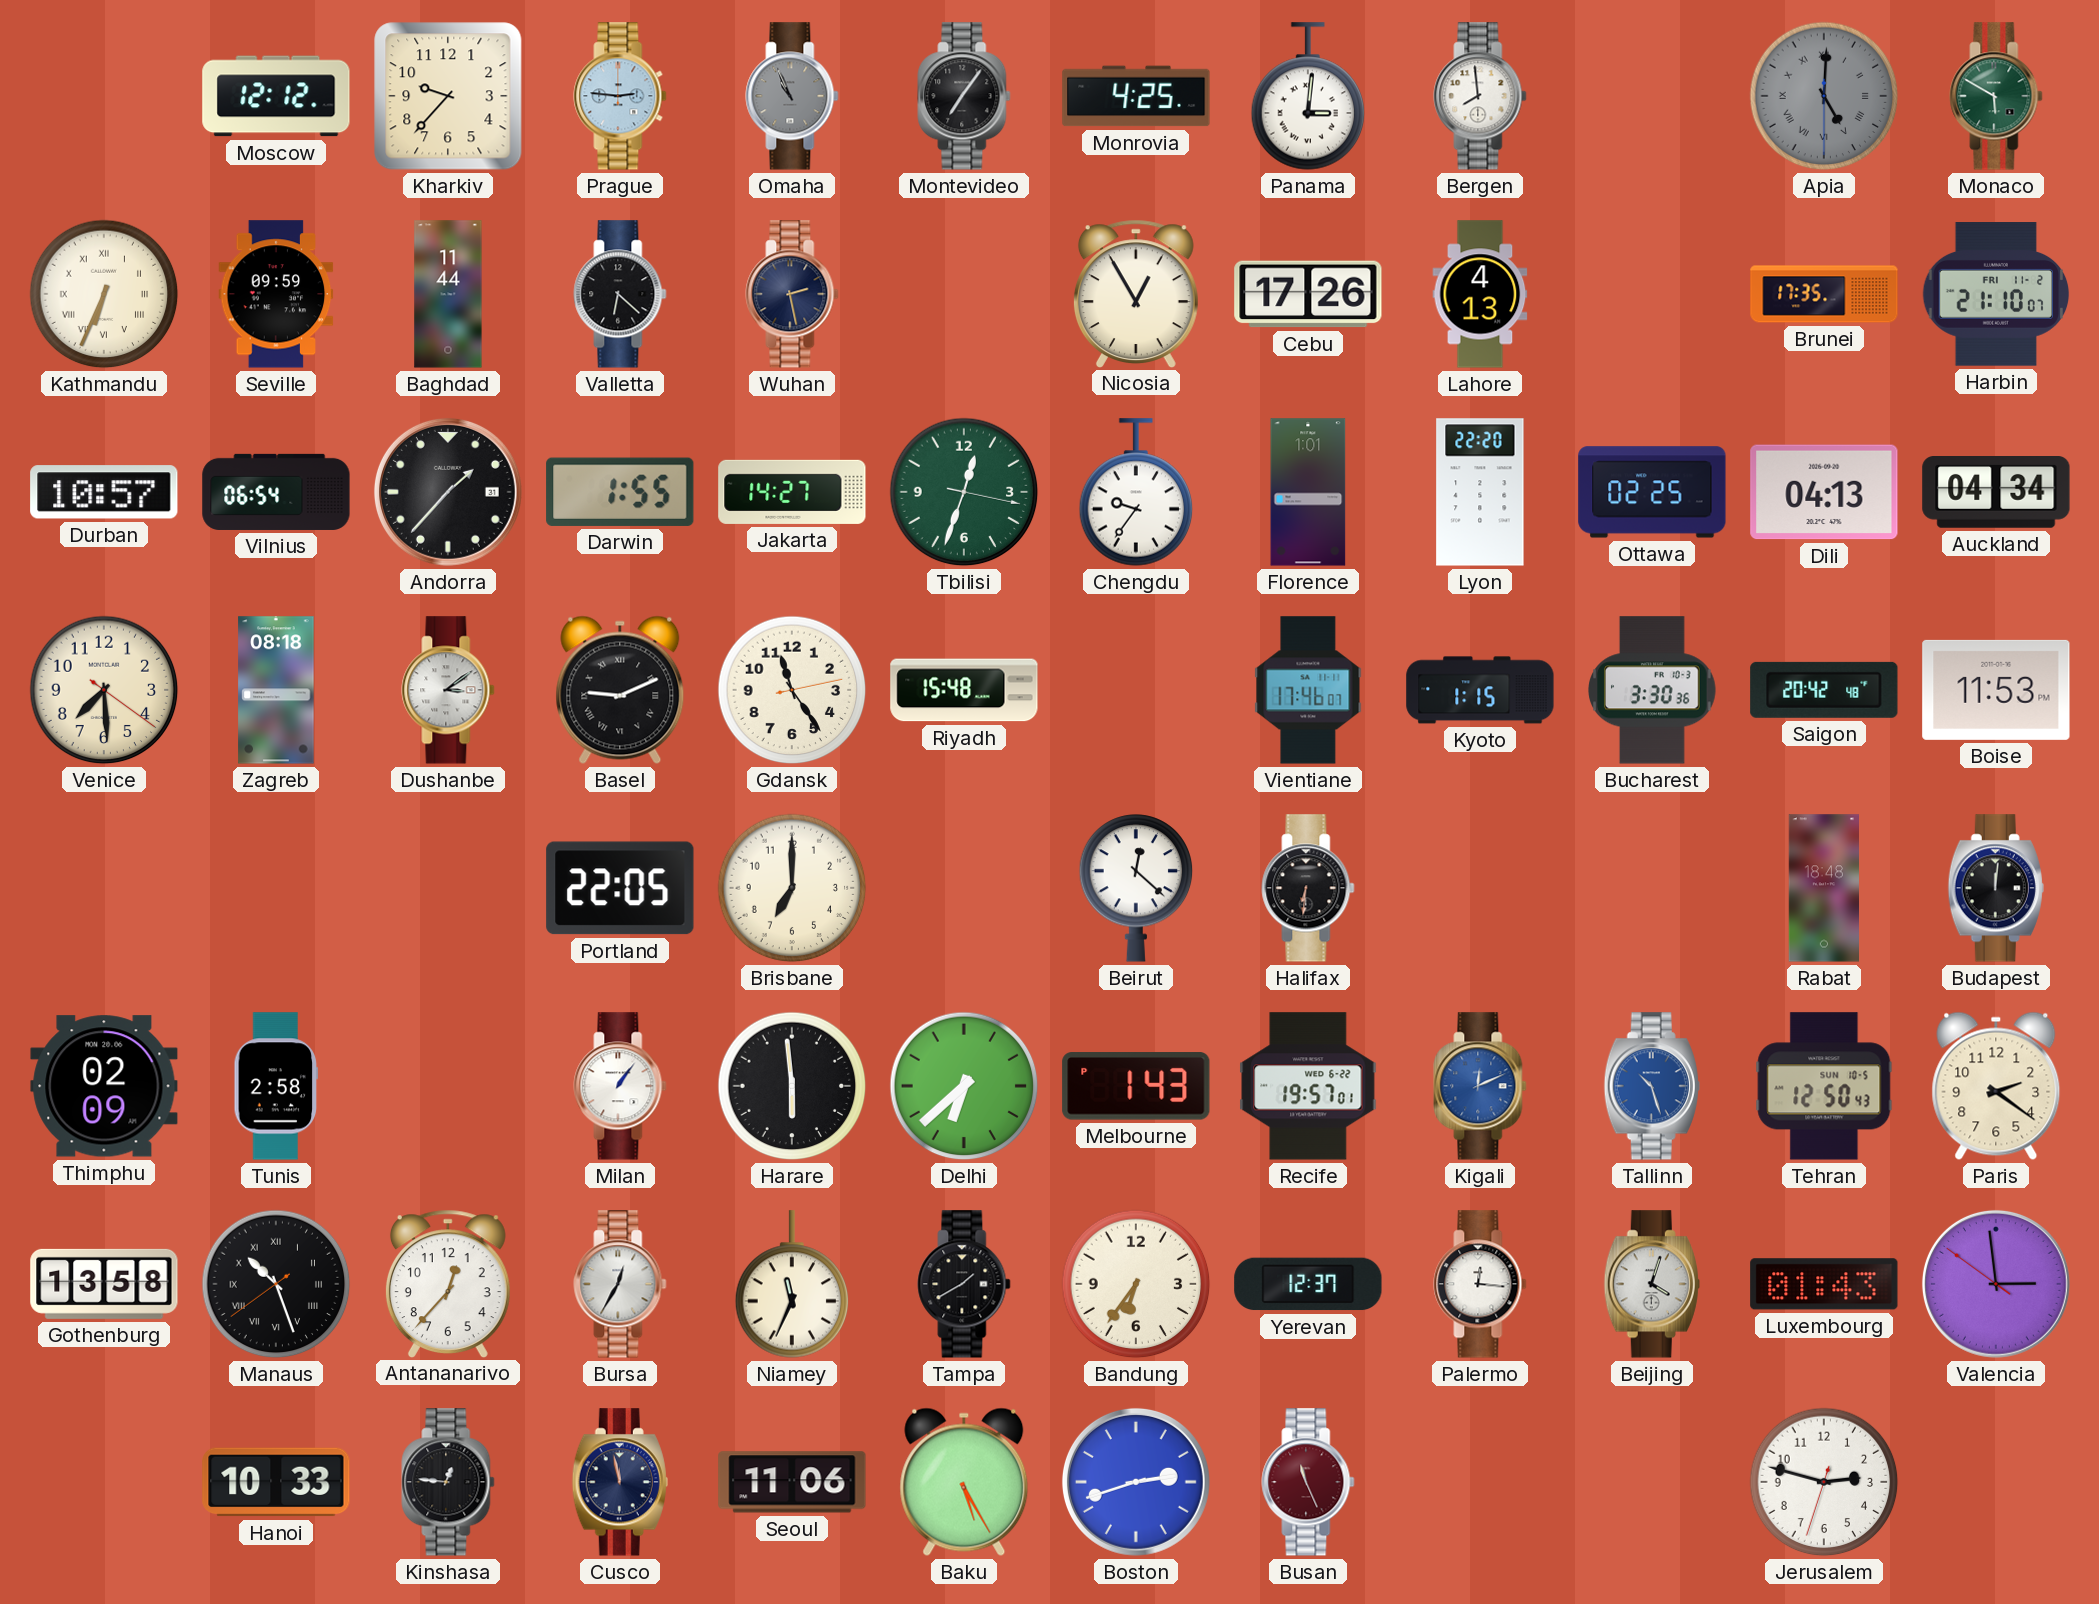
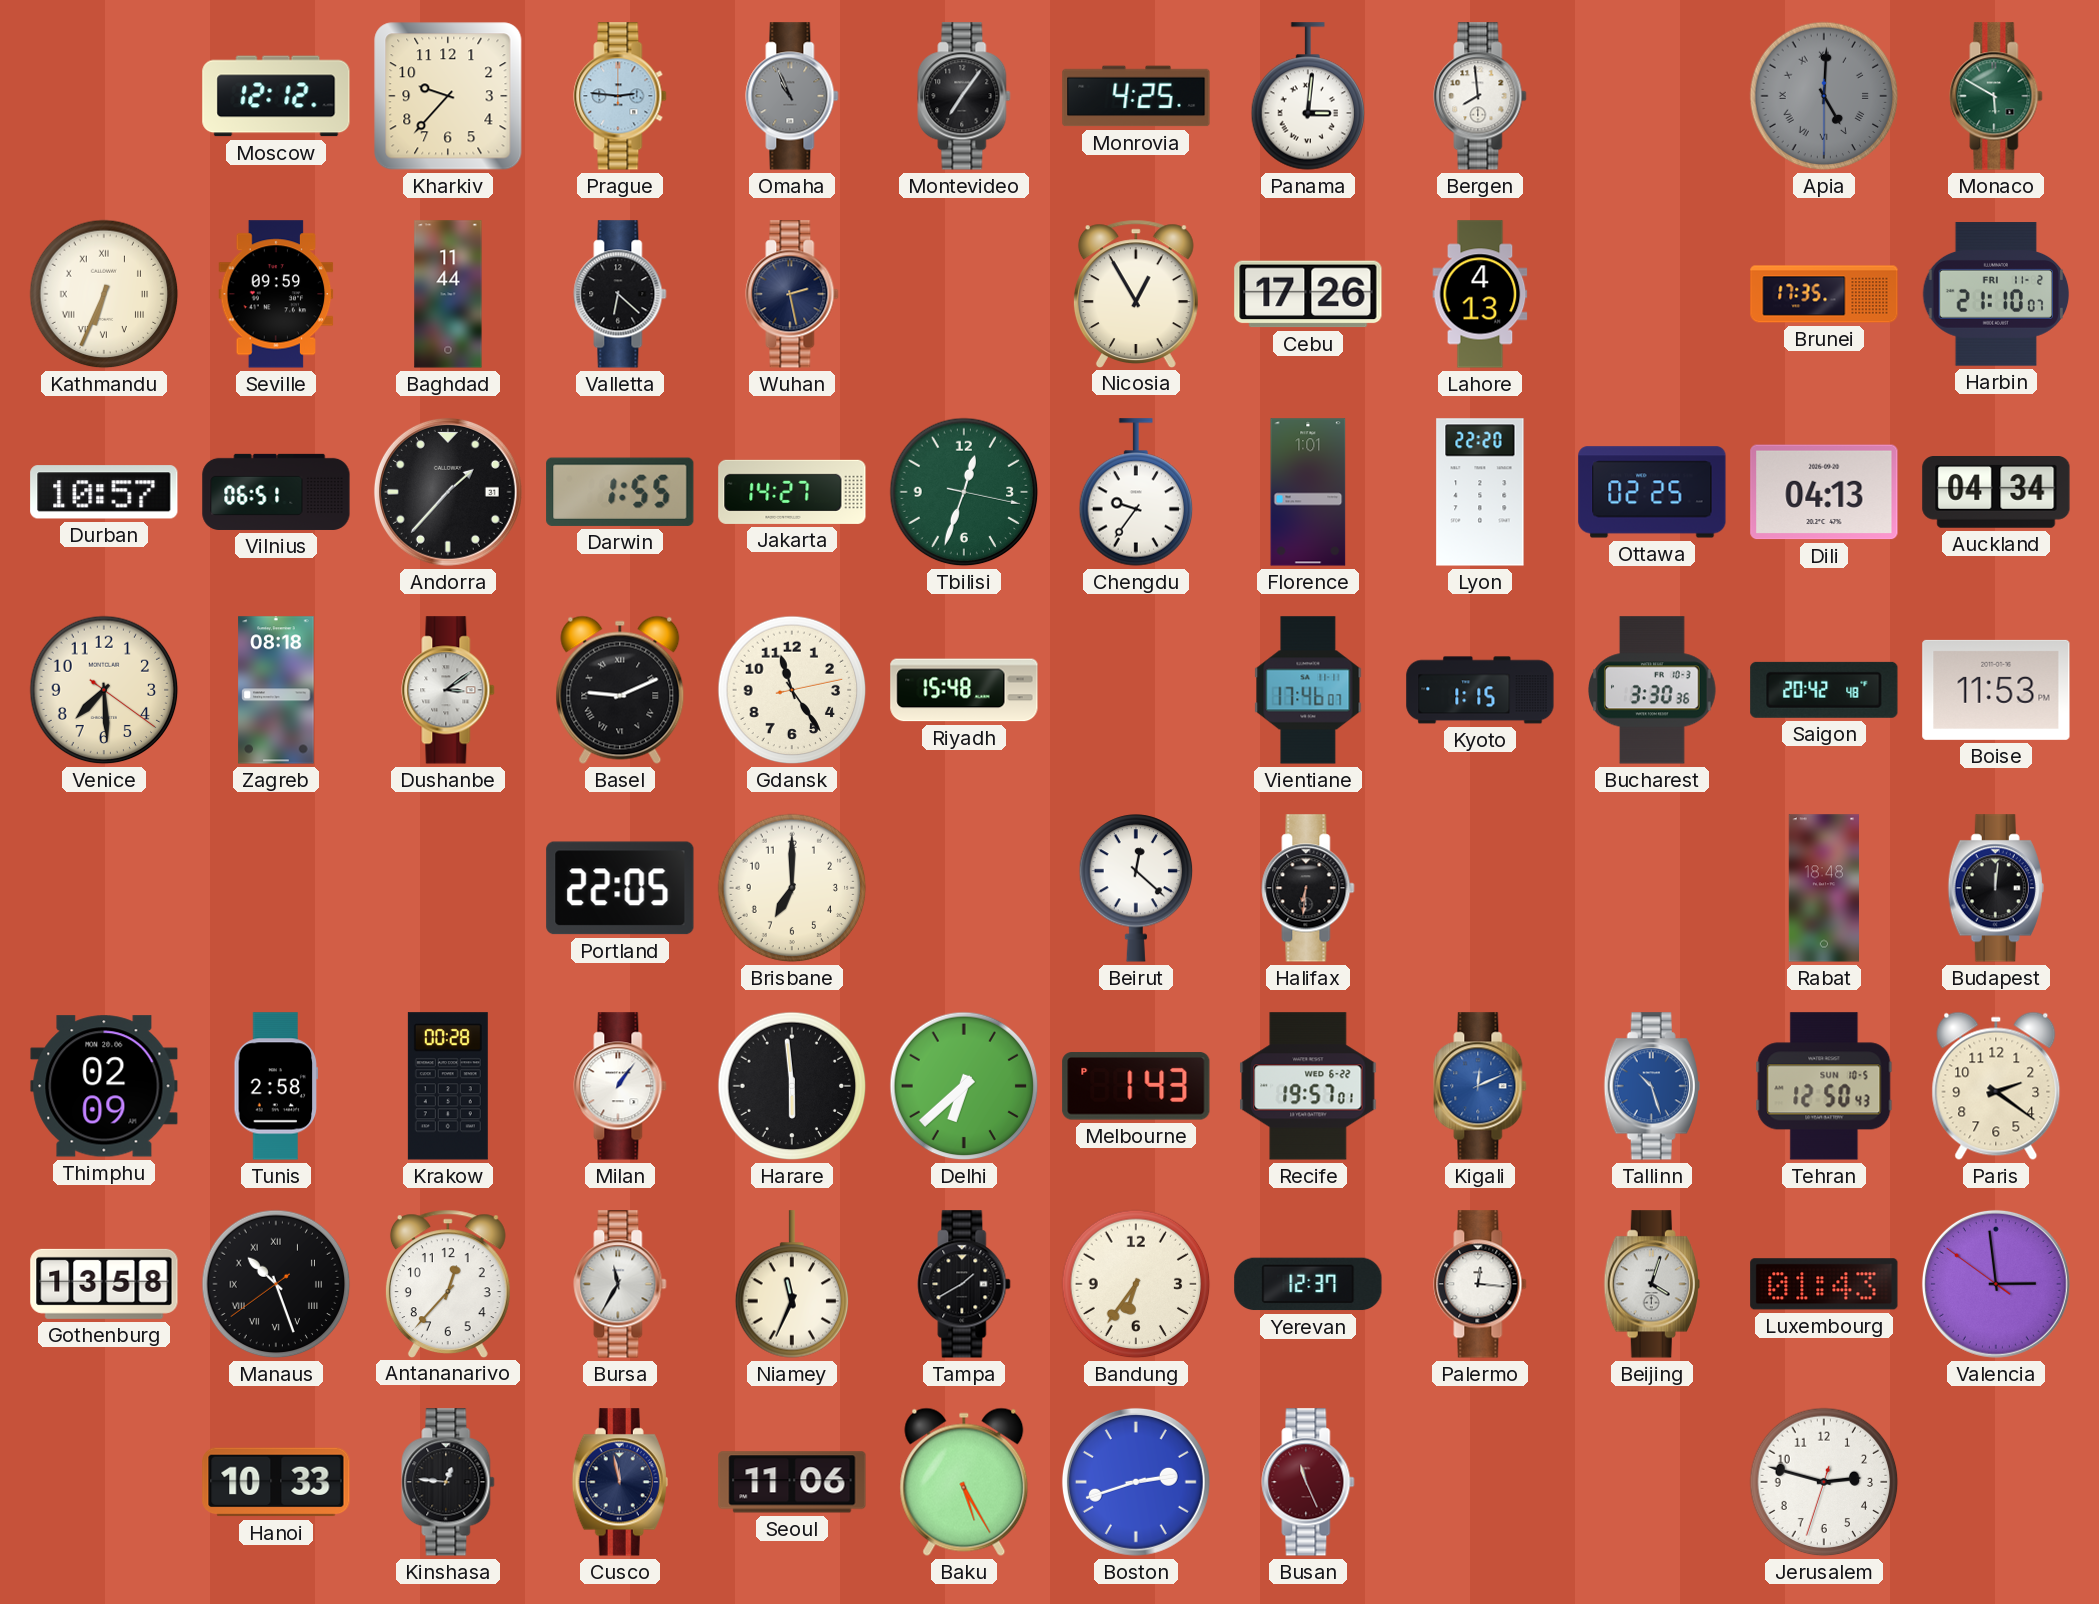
Vilnius: 06:54 -> 06:51 (276, 492)
Krakow: none -> 00:28 (448, 1086)
Bursa: 12:35 -> 11:35 (620, 1284)
